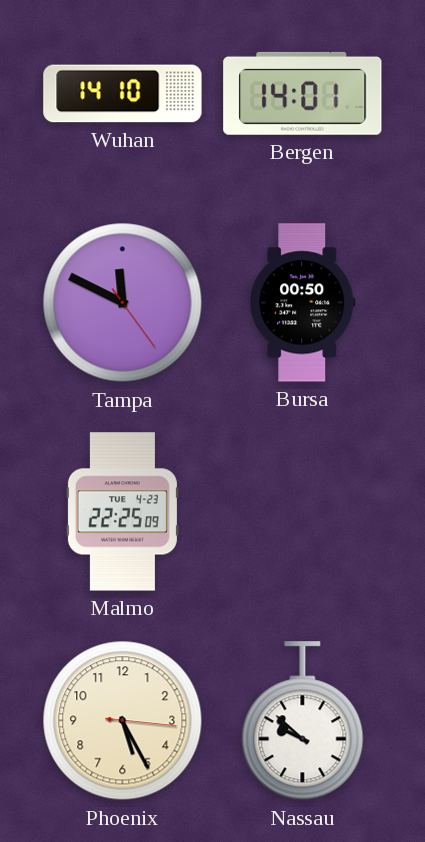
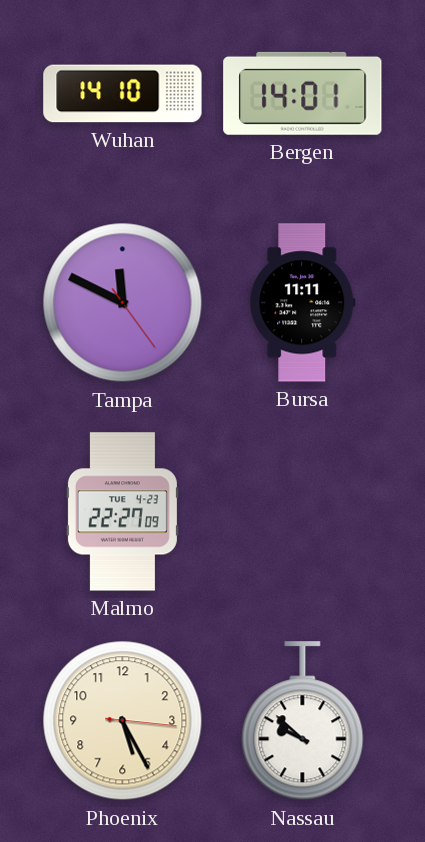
Bursa: 00:50 -> 11:11 (303, 303)
Malmo: 22:25 -> 22:27 (122, 512)
